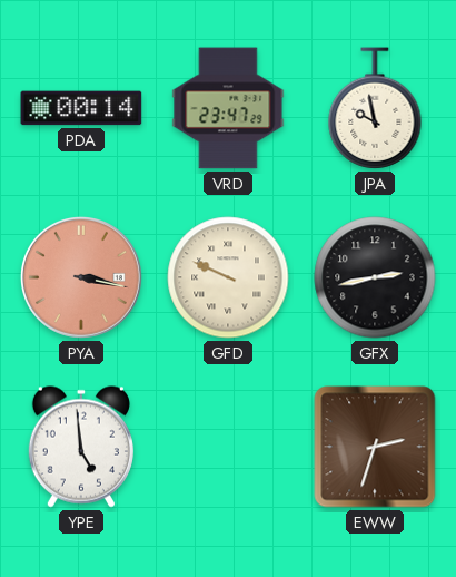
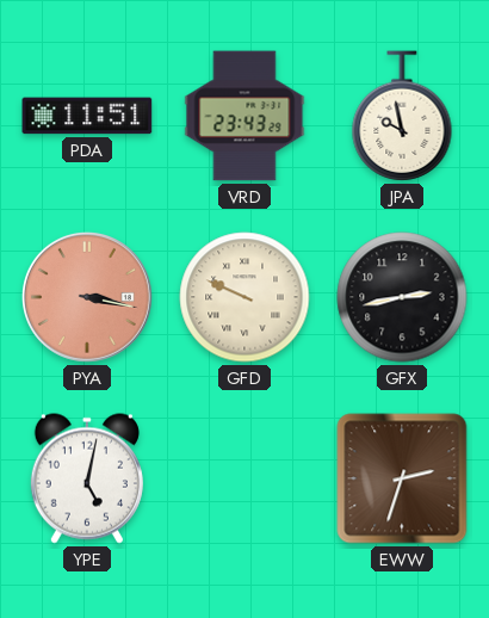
PDA: 00:14 -> 11:51 (87, 116)
VRD: 23:47 -> 23:43 (244, 116)
YPE: 4:59 -> 5:02 (87, 478)
